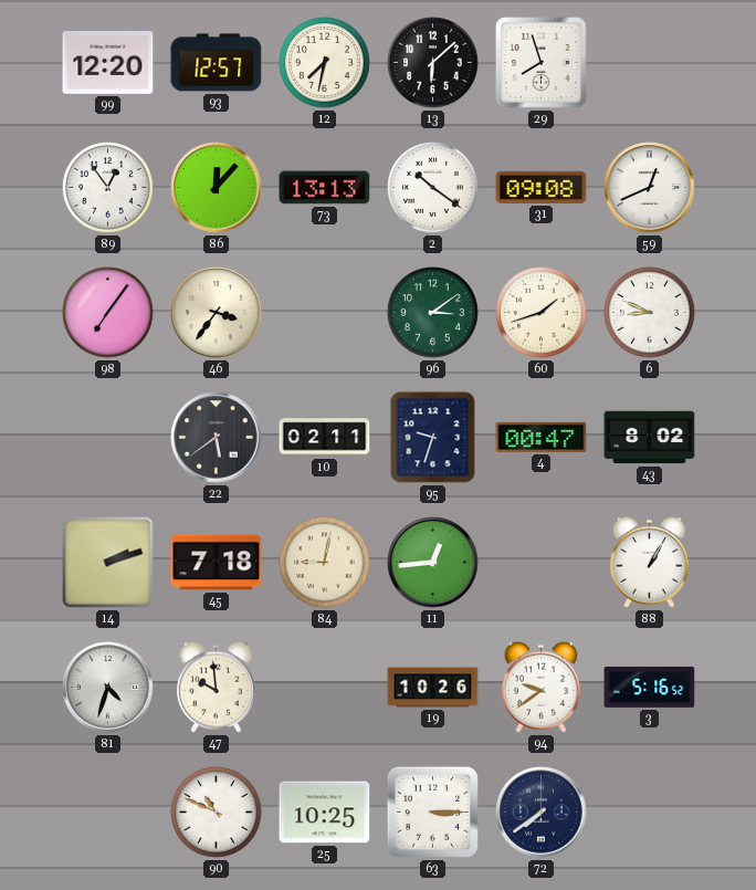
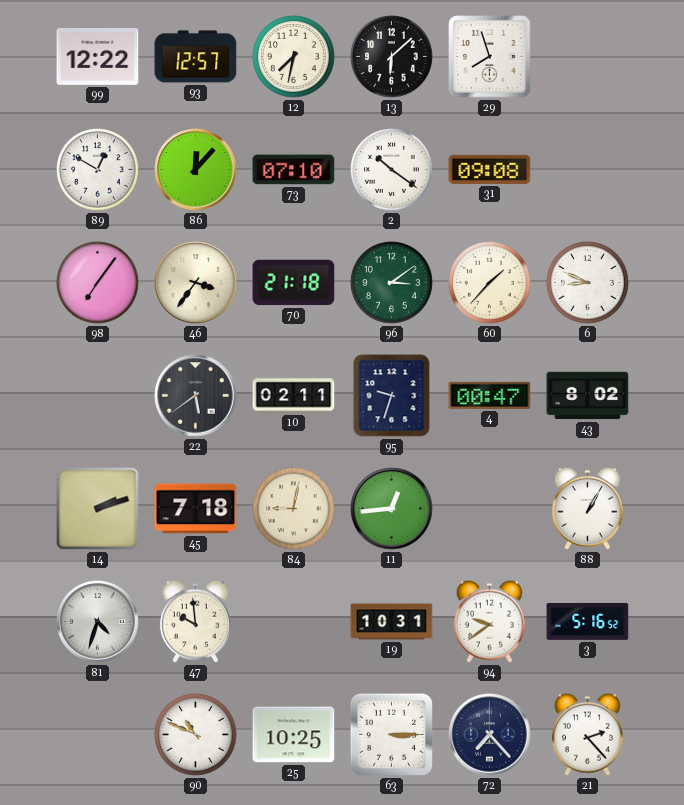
99: 12:20 -> 12:22 (98, 57)
89: 12:54 -> 12:50 (98, 170)
73: 13:13 -> 07:10 (294, 170)
59: 12:41 -> none (650, 188)
70: none -> 21:18 (294, 283)
60: 1:42 -> 1:37 (490, 283)
19: 10:26 -> 10:31 (392, 622)
72: 7:39 -> 7:23 (490, 735)
21: none -> 2:23 (587, 734)
